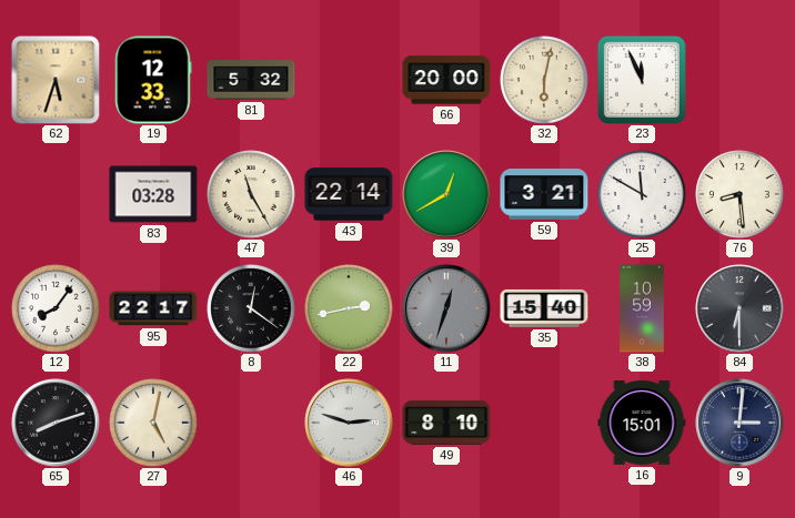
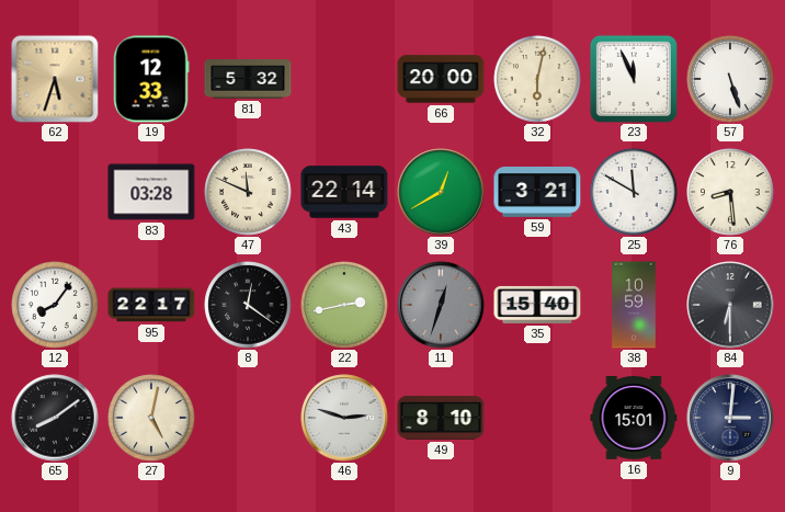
57: none -> 5:27 (730, 79)
47: 11:25 -> 11:49 (248, 192)
65: 8:12 -> 8:09 (55, 418)
